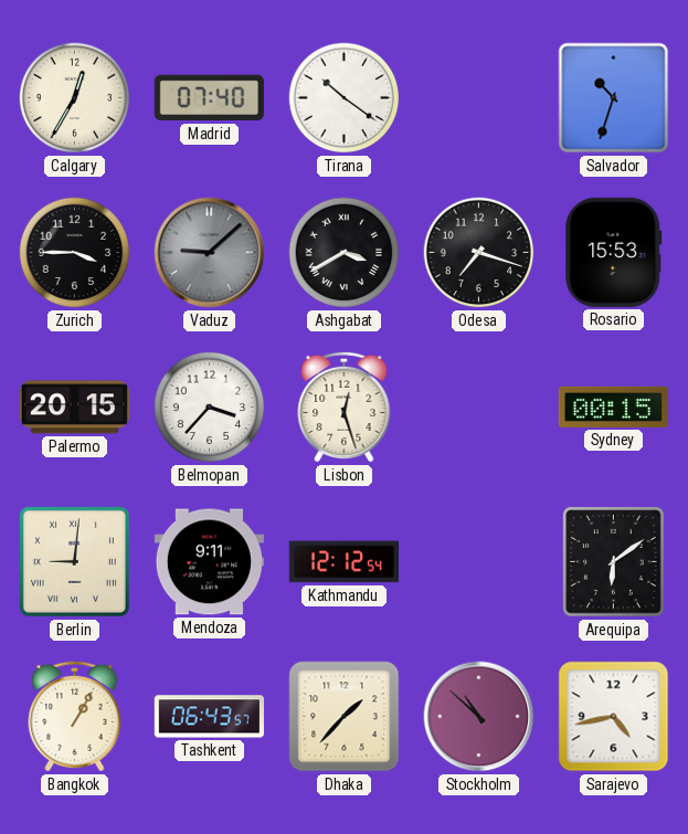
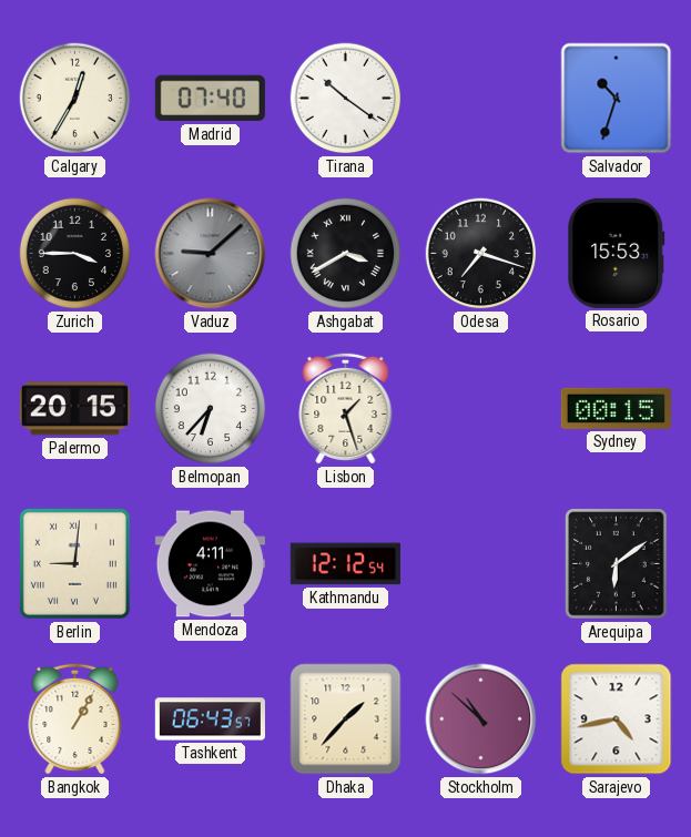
Belmopan: 3:37 -> 6:37 (211, 409)
Lisbon: 12:27 -> 1:27 (346, 408)
Mendoza: 9:11 -> 4:11 (210, 564)
